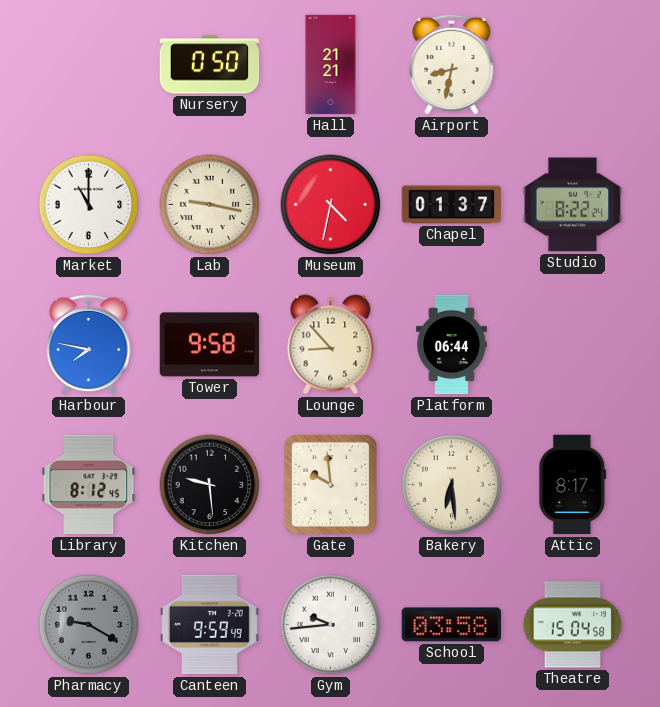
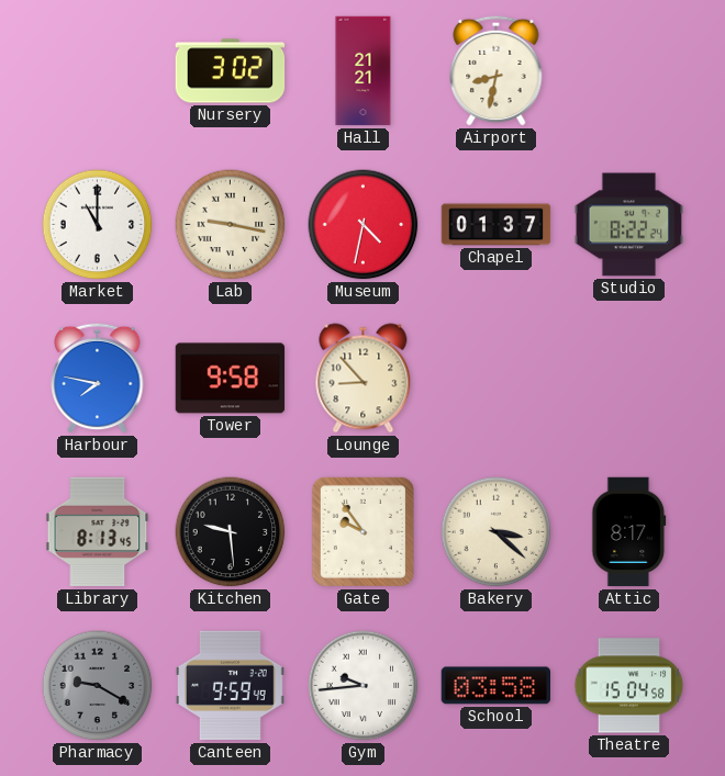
Nursery: 0:50 -> 3:02 (231, 71)
Platform: 06:44 -> none (452, 345)
Library: 8:12 -> 8:13 (98, 532)
Gate: 9:59 -> 9:54 (362, 531)
Bakery: 6:29 -> 3:22 (497, 532)
